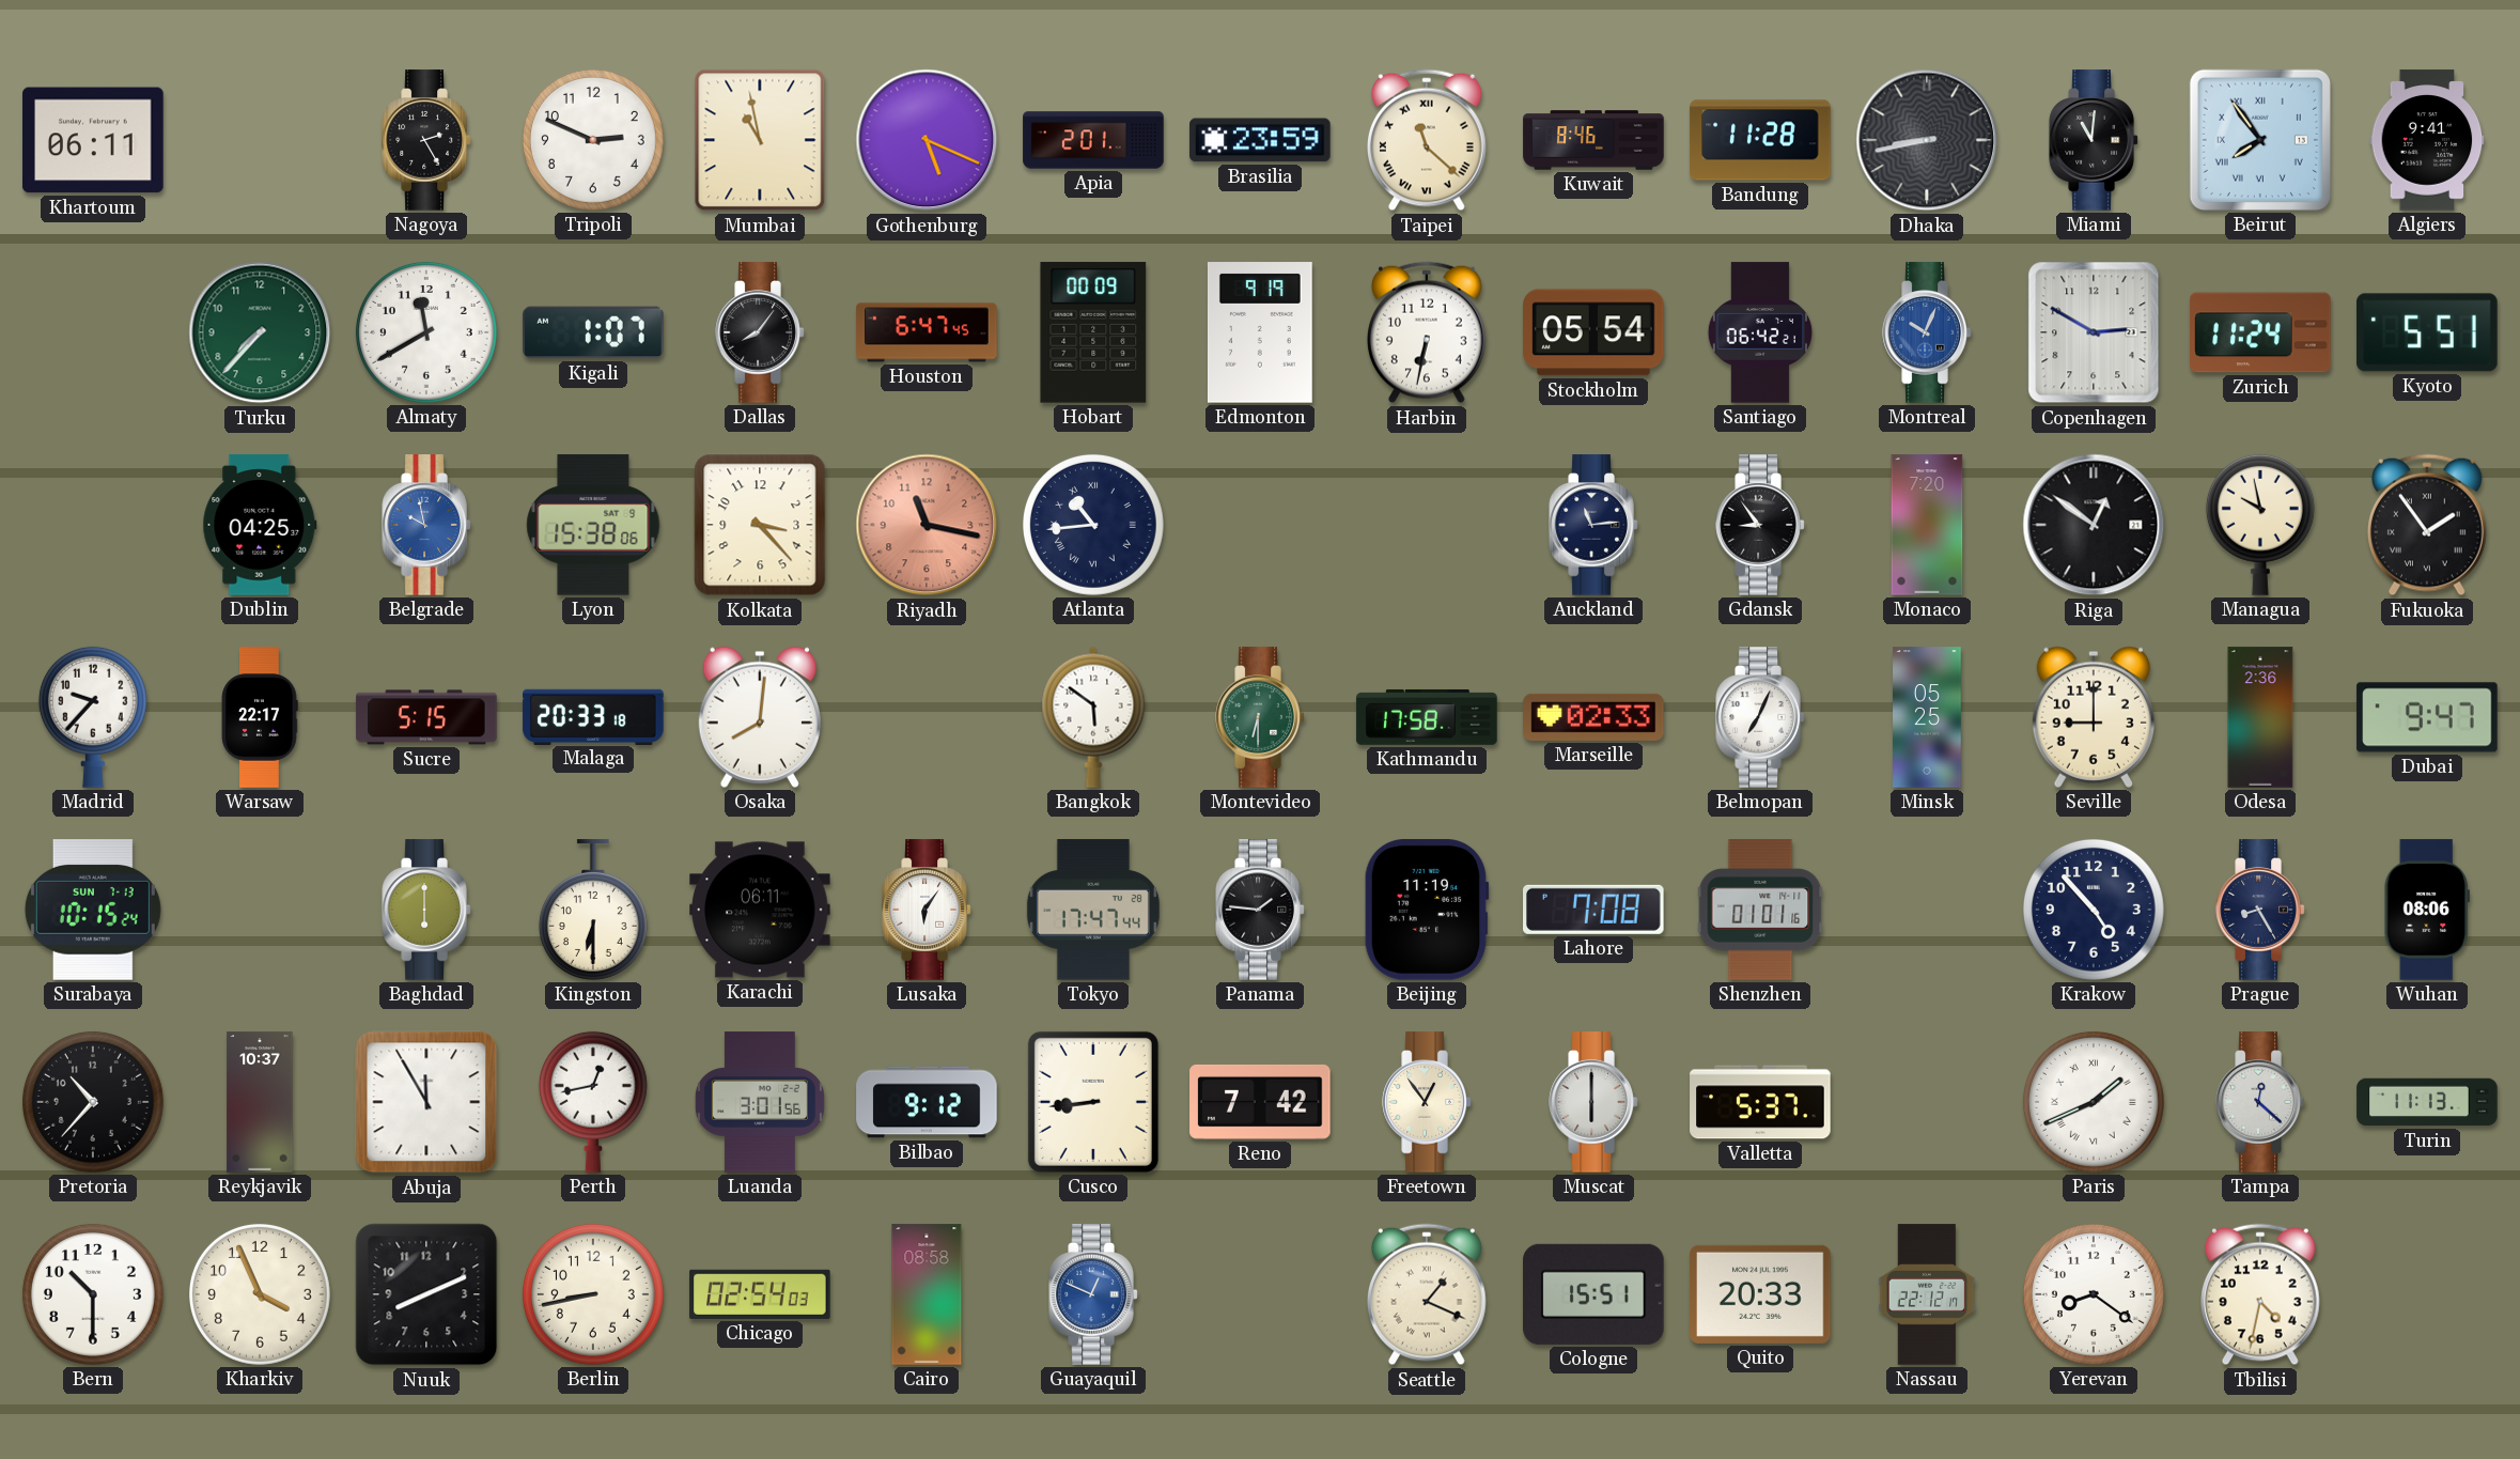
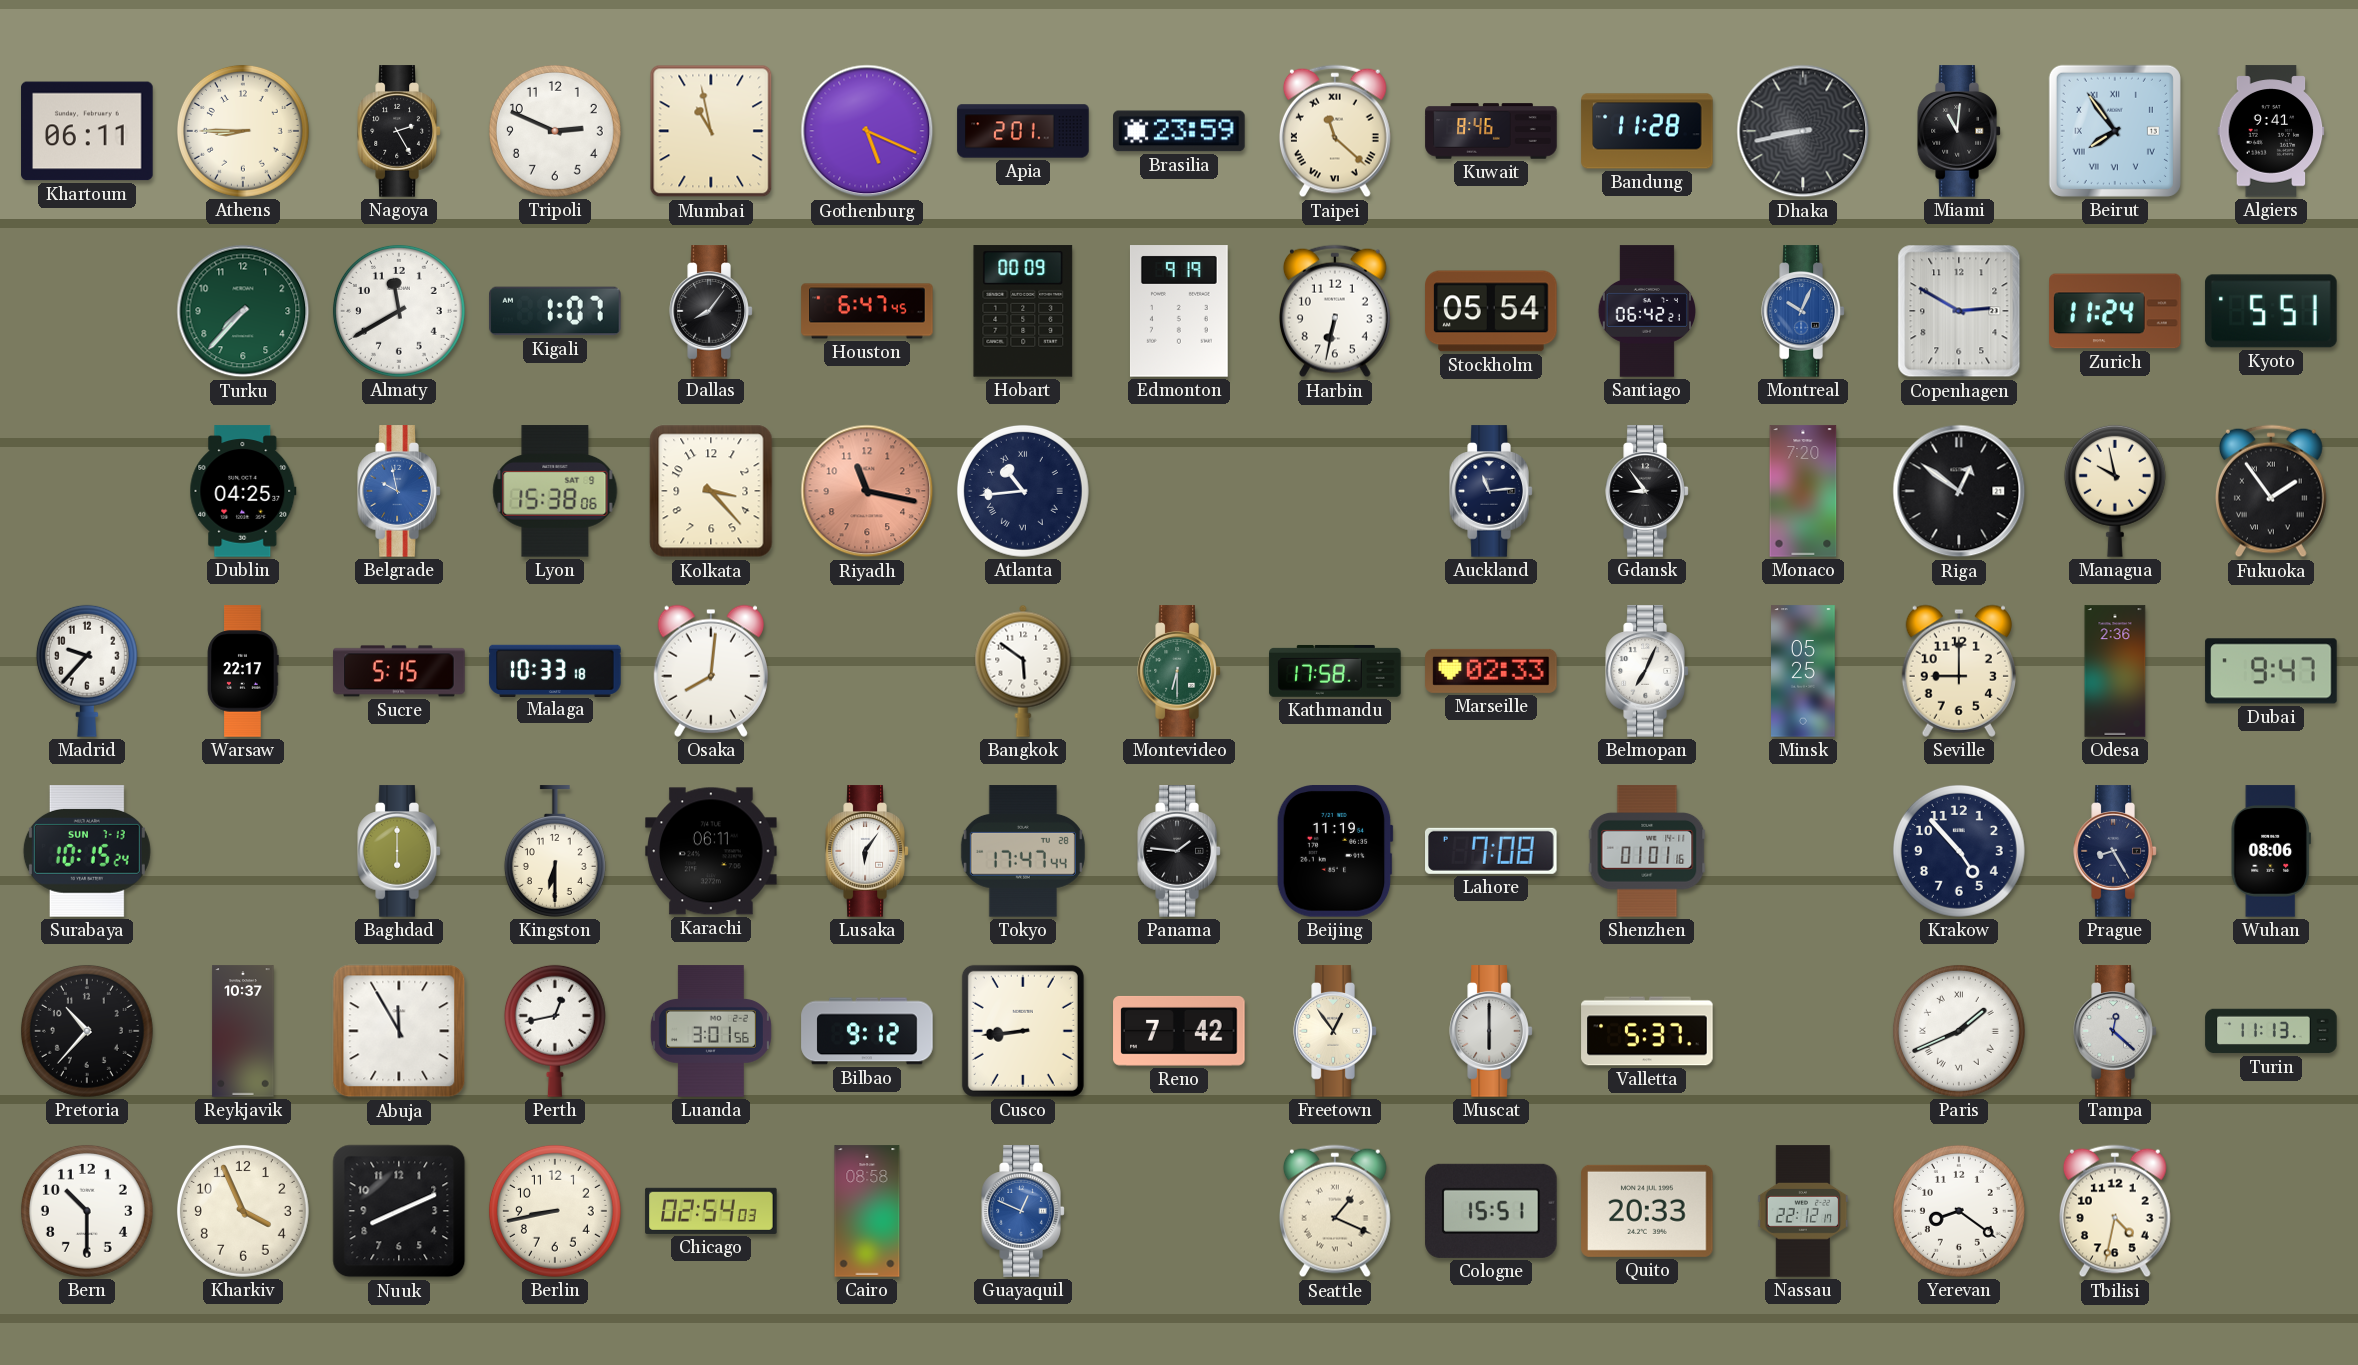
Athens: none -> 8:45 (243, 131)
Malaga: 20:33 -> 10:33 (555, 670)
